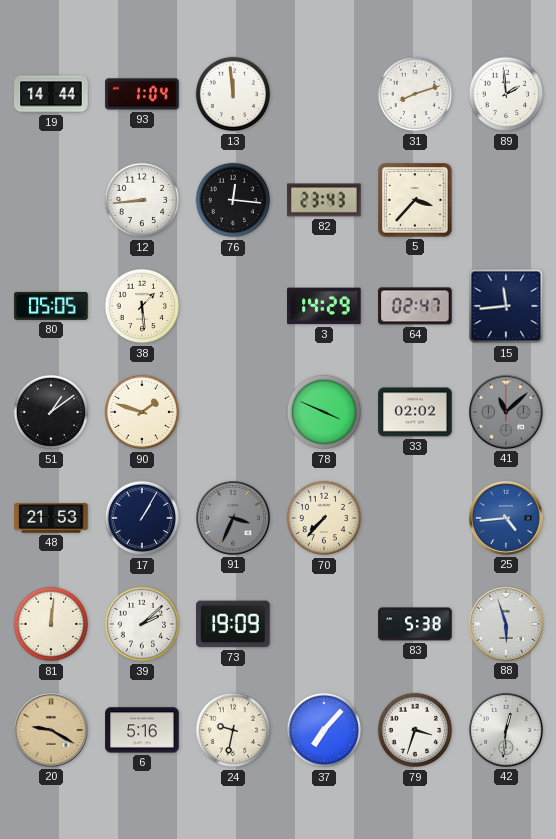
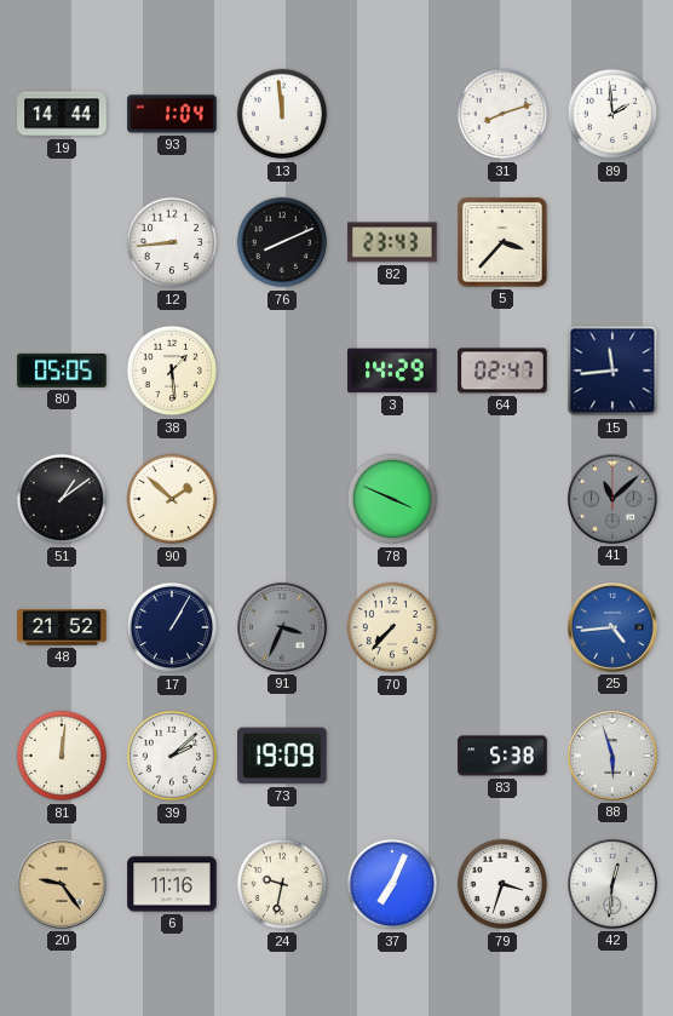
76: 12:16 -> 8:11 (282, 242)
90: 1:48 -> 1:52 (172, 499)
33: 02:02 -> none (415, 412)
48: 21:53 -> 21:52 (62, 627)
20: 9:20 -> 9:24 (62, 884)
6: 5:16 -> 11:16 (172, 884)
37: 7:07 -> 7:04 (392, 884)
